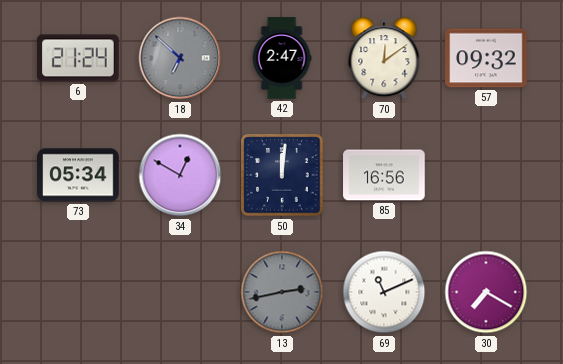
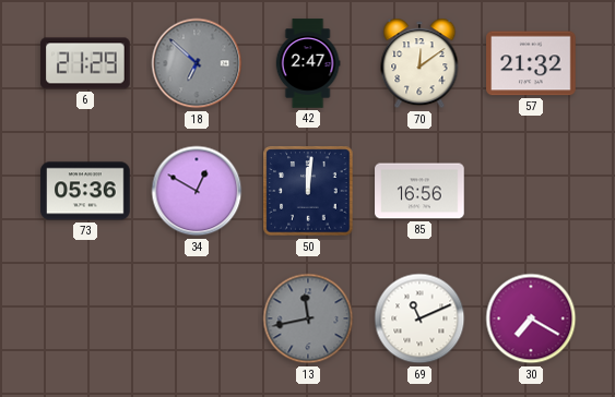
6: 21:24 -> 21:29 (85, 63)
57: 09:32 -> 21:32 (531, 63)
73: 05:34 -> 05:36 (85, 191)
13: 2:43 -> 11:43 (308, 318)
